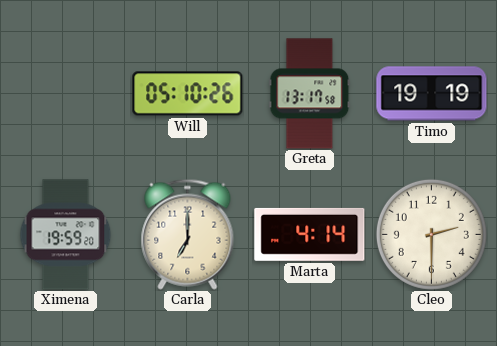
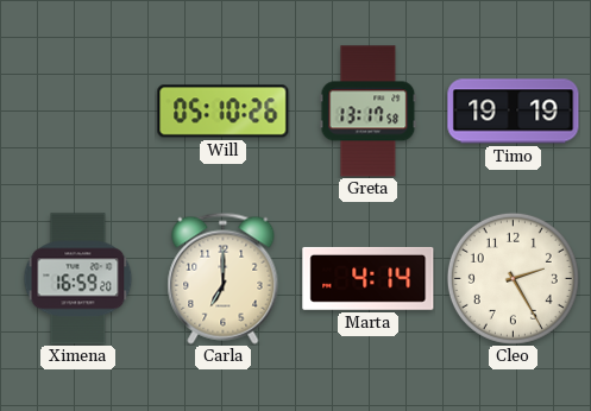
Ximena: 19:59 -> 16:59 (78, 279)
Cleo: 2:30 -> 2:25 (513, 278)
